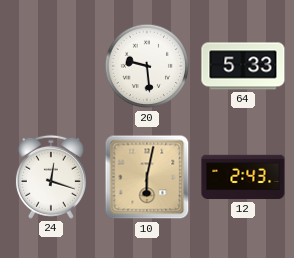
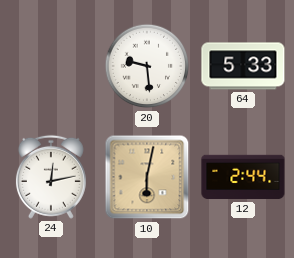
24: 12:18 -> 12:13 (51, 177)
12: 2:43 -> 2:44 (243, 177)
